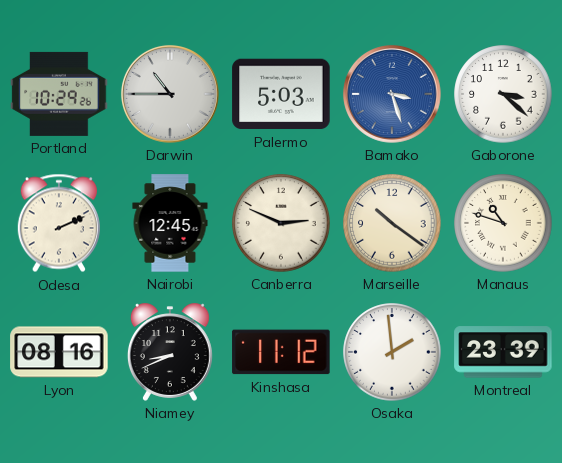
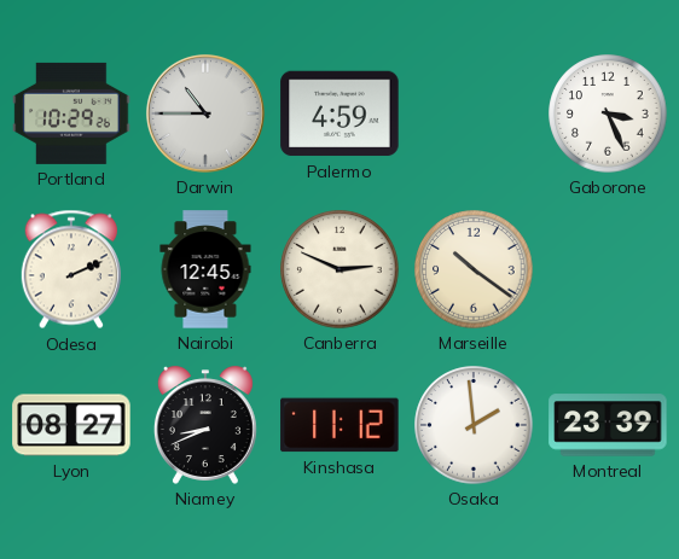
Palermo: 5:03 -> 4:59 (339, 113)
Bamako: 3:27 -> none (392, 94)
Gaborone: 3:22 -> 3:26 (608, 113)
Manaus: 10:48 -> none (503, 223)
Lyon: 08:16 -> 08:27 (71, 425)
